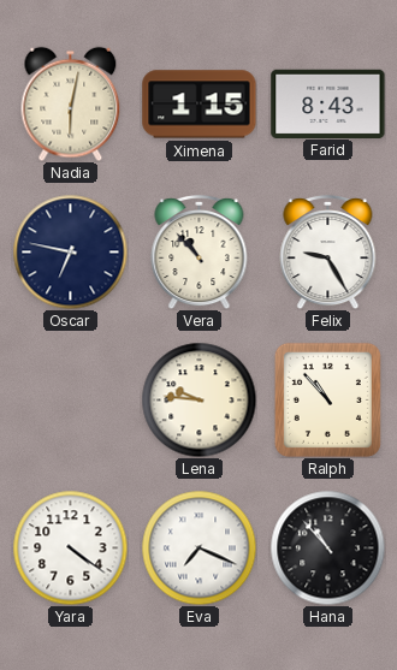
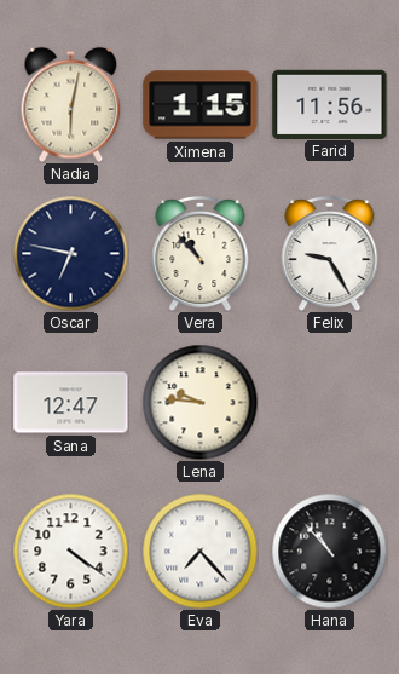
Farid: 8:43 -> 11:56 (330, 104)
Sana: none -> 12:47 (71, 403)
Ralph: 10:53 -> none (327, 399)
Eva: 7:19 -> 7:23 (199, 551)
